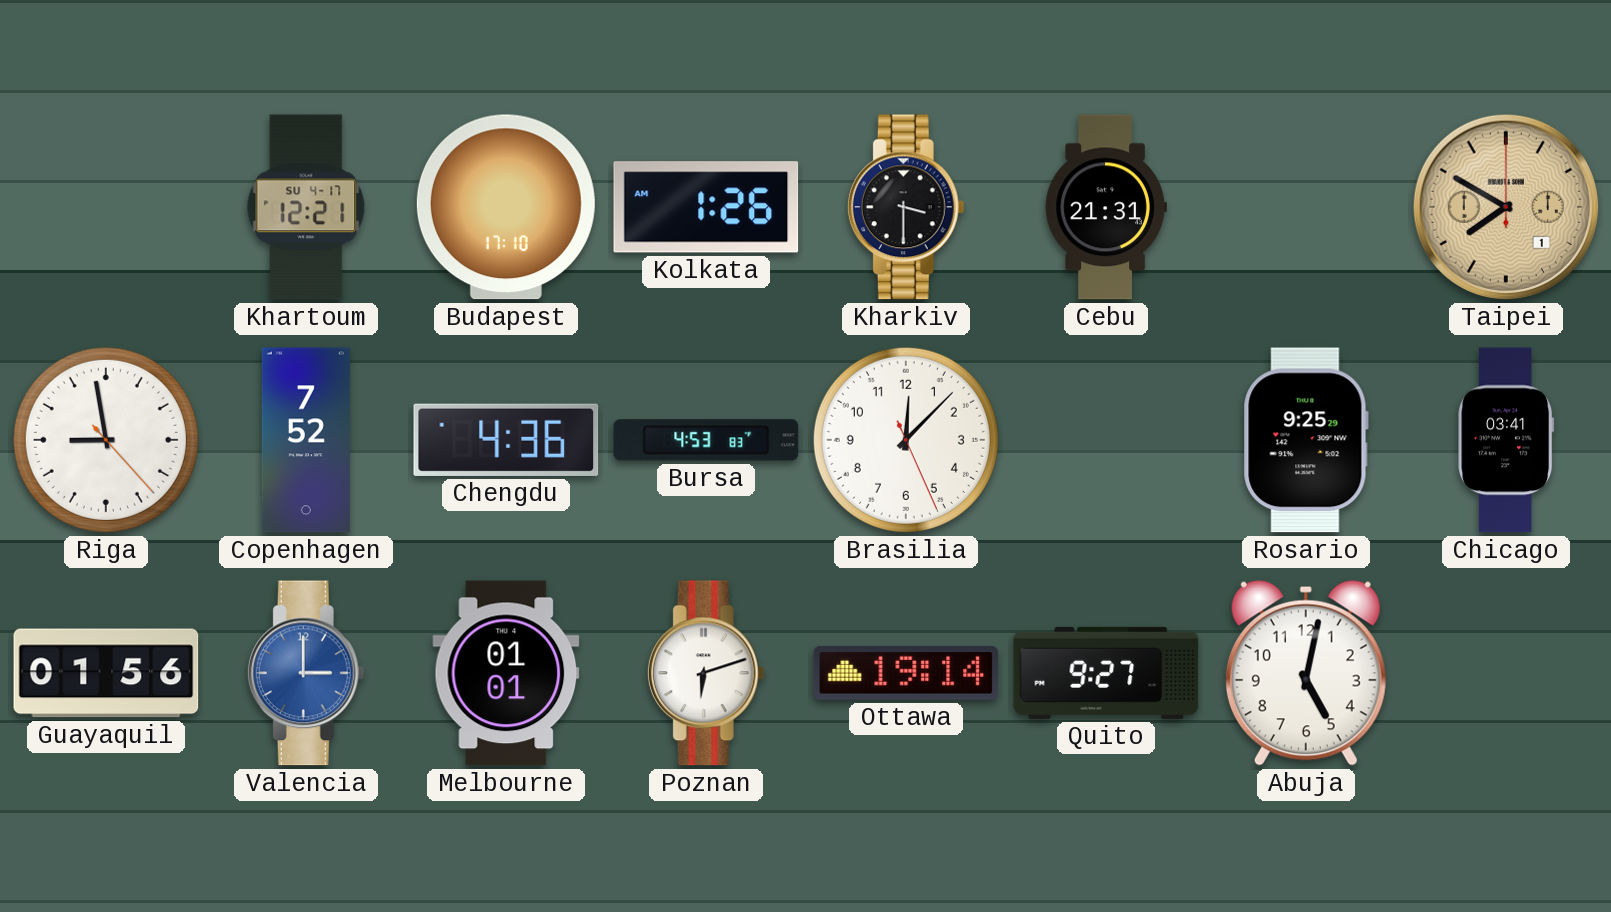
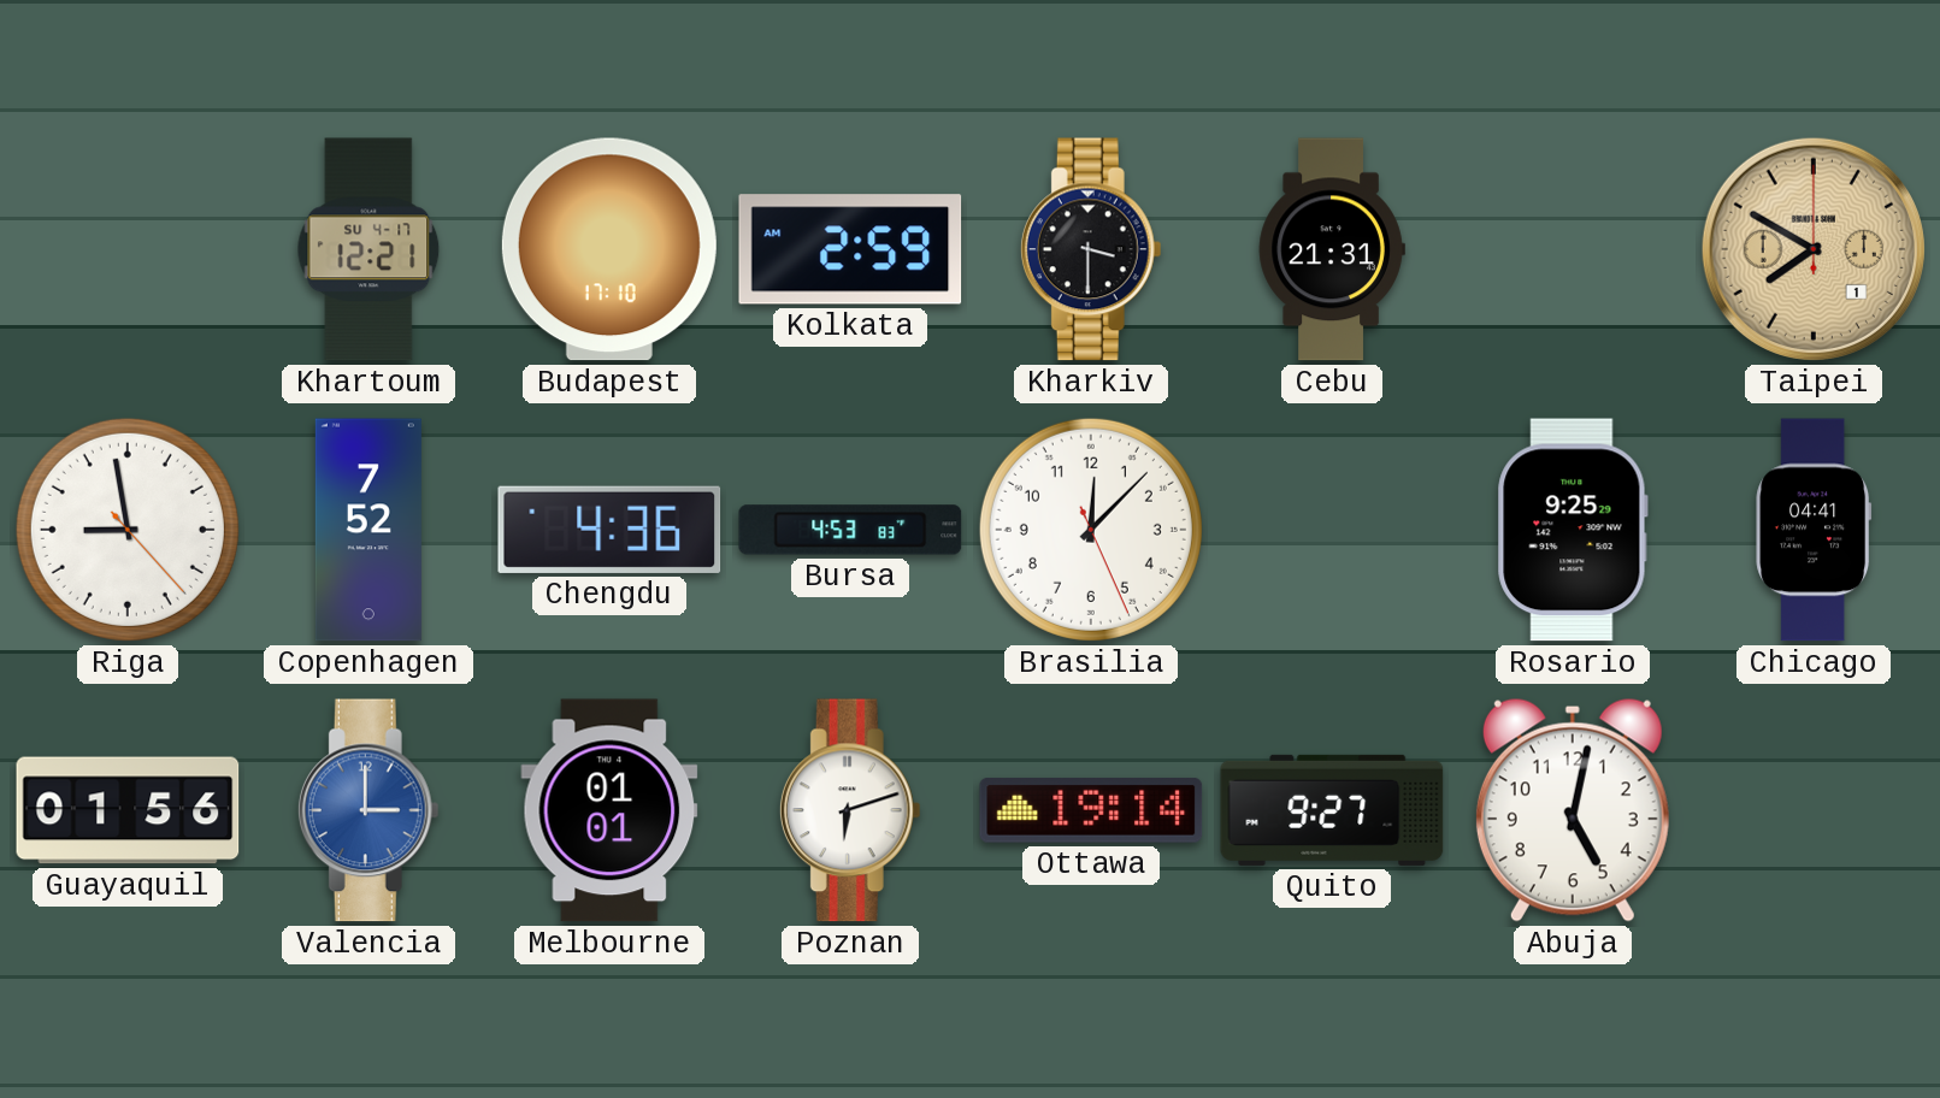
Kolkata: 1:26 -> 2:59 (850, 249)
Chicago: 03:41 -> 04:41 (1814, 530)
